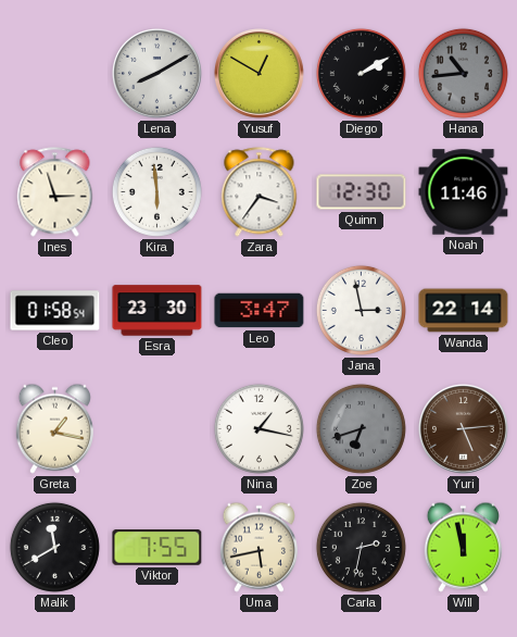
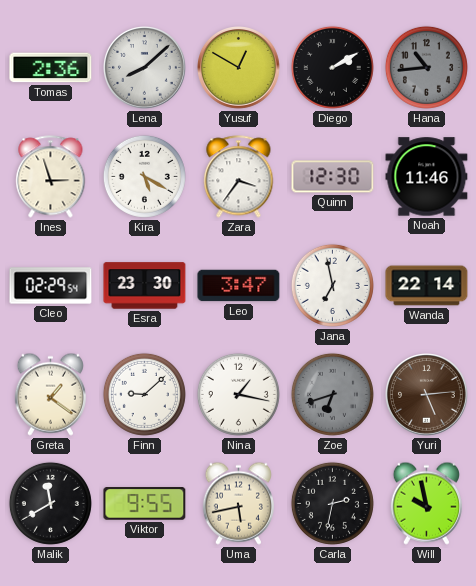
Tomas: none -> 2:36 (51, 68)
Lena: 8:10 -> 8:08 (145, 68)
Kira: 5:59 -> 5:20 (144, 176)
Cleo: 01:58 -> 02:29 (51, 286)
Jana: 2:58 -> 6:58 (332, 285)
Greta: 1:17 -> 1:21 (50, 394)
Finn: none -> 9:08 (144, 394)
Viktor: 7:55 -> 9:55 (145, 504)
Will: 11:58 -> 9:58 (426, 503)
